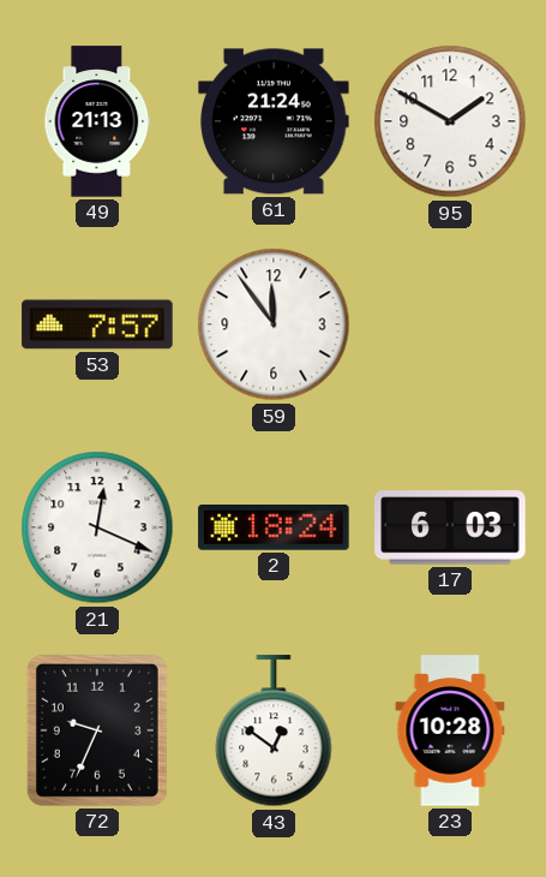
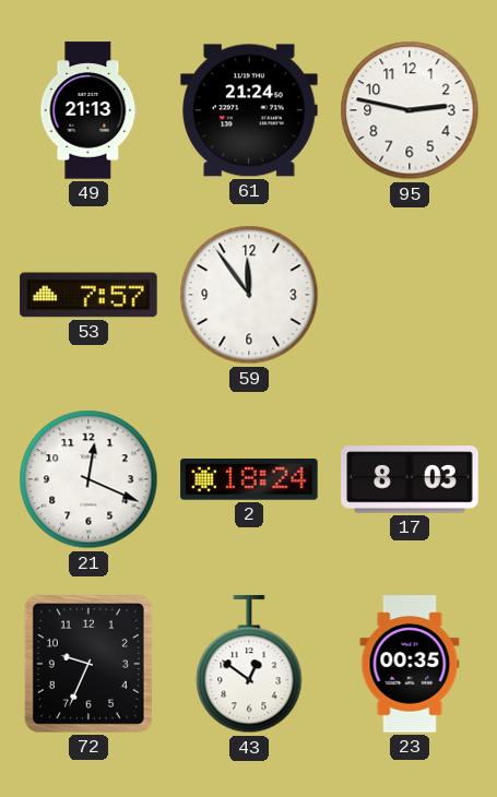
95: 1:50 -> 2:47 (410, 110)
17: 6:03 -> 8:03 (410, 479)
23: 10:28 -> 00:35 (410, 664)
